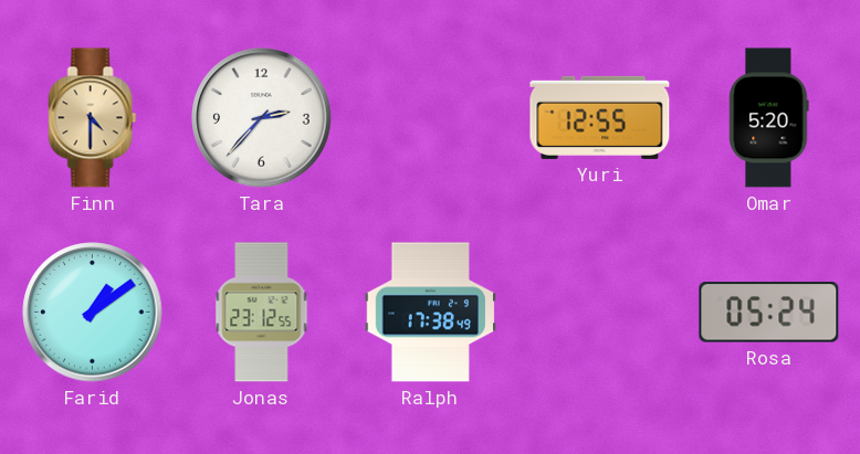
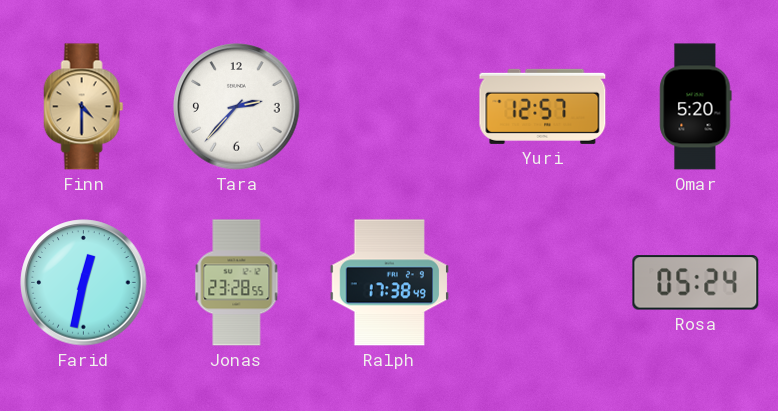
Yuri: 12:55 -> 12:57 (543, 106)
Farid: 1:09 -> 12:32 (84, 283)
Jonas: 23:12 -> 23:28 (237, 283)
